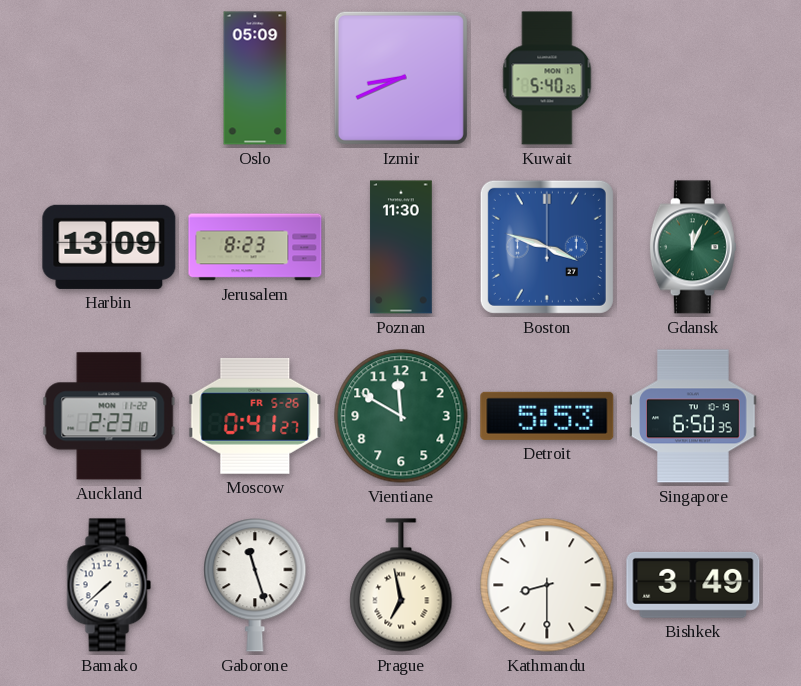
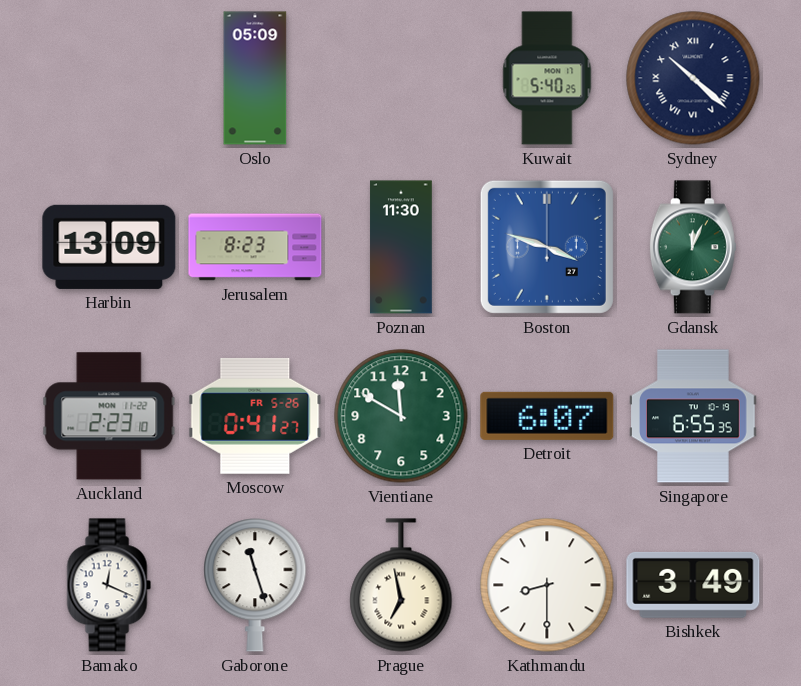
Izmir: 8:41 -> none (401, 78)
Sydney: none -> 10:22 (693, 78)
Detroit: 5:53 -> 6:07 (547, 416)
Singapore: 6:50 -> 6:55 (693, 416)
Bamako: 7:38 -> 12:19 (109, 585)
